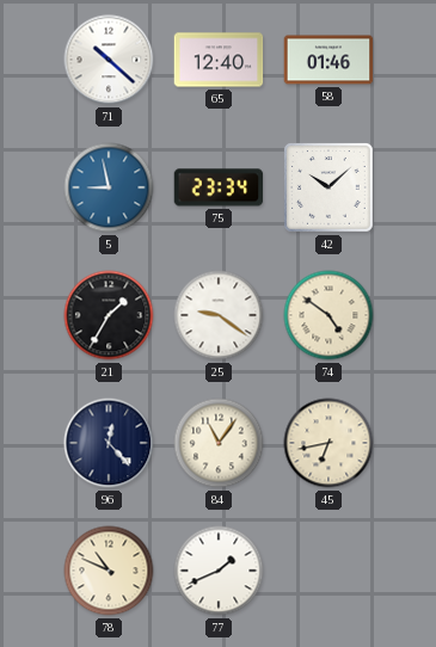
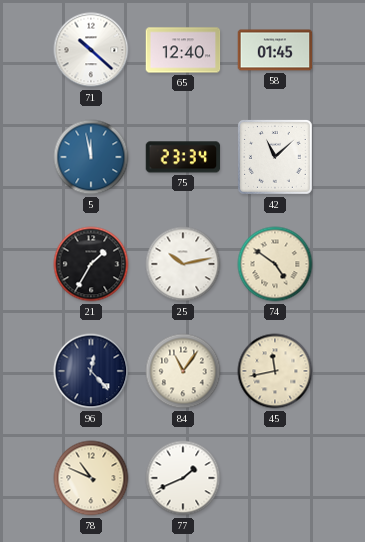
58: 01:46 -> 01:45 (275, 50)
5: 8:58 -> 11:58 (91, 157)
42: 10:08 -> 11:08 (276, 158)
25: 9:21 -> 10:13 (183, 264)
45: 6:43 -> 11:43 (275, 371)
